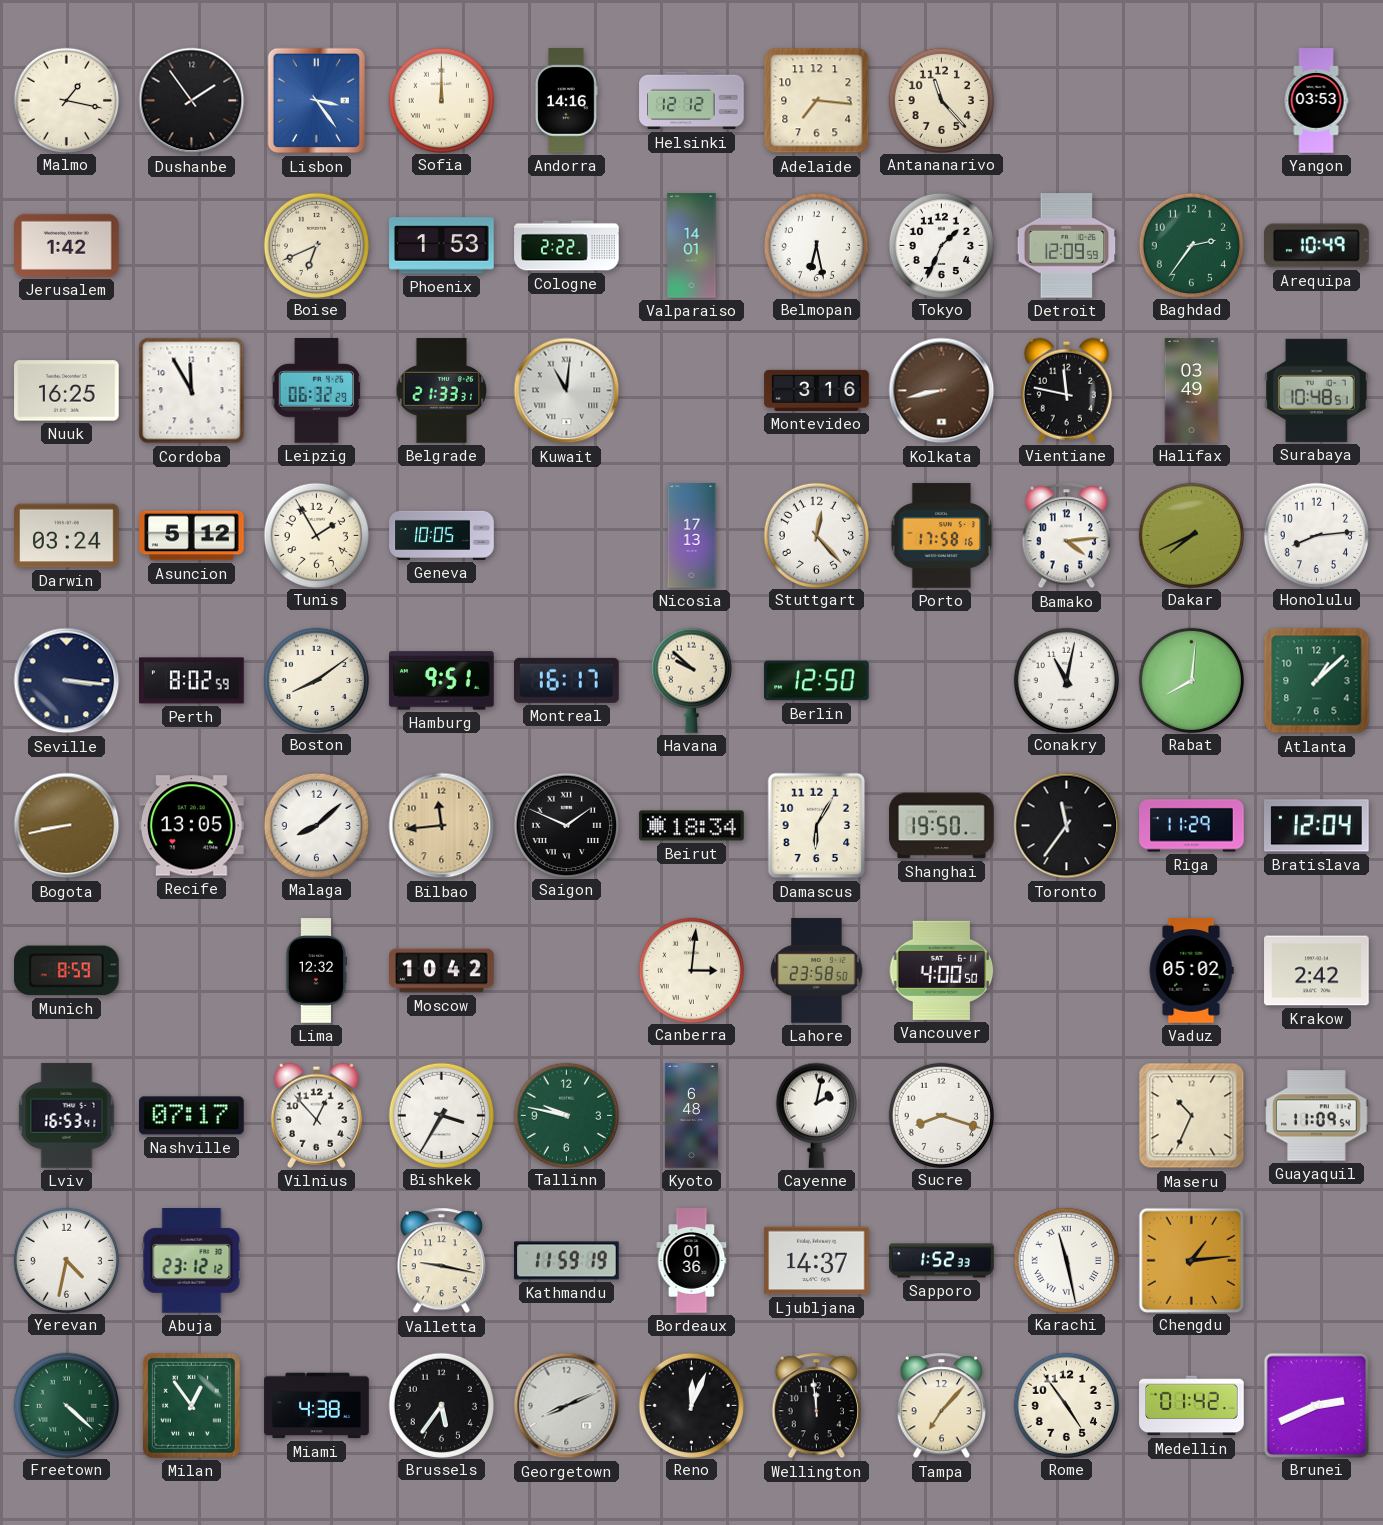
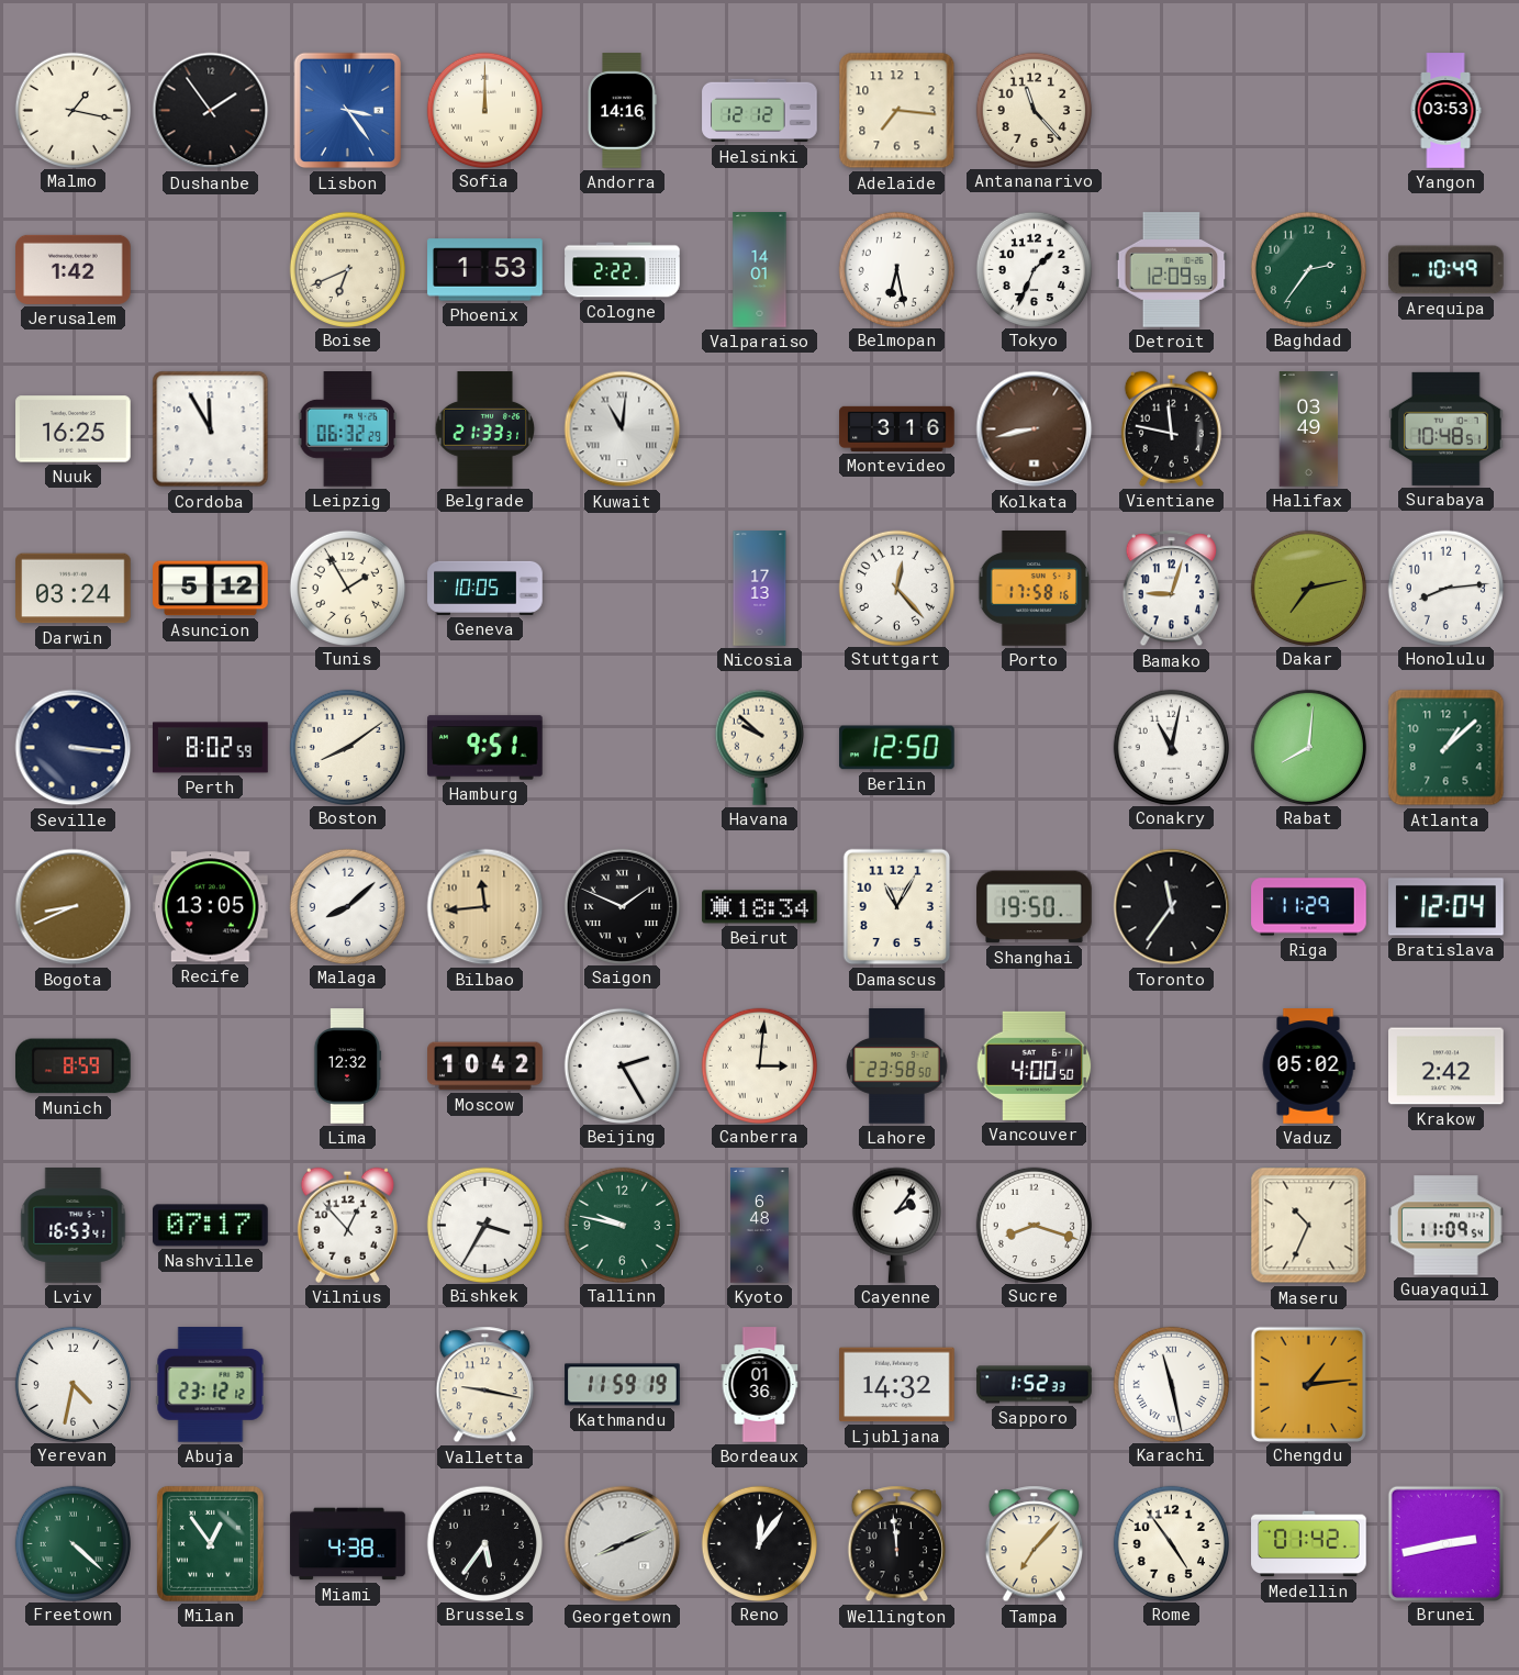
Bamako: 4:14 -> 9:03 (1171, 589)
Dakar: 7:41 -> 7:13 (1308, 588)
Montreal: 16:17 -> none (567, 680)
Bogota: 8:43 -> 8:41 (74, 907)
Damascus: 6:05 -> 11:05 (897, 907)
Beijing: none -> 2:25 (622, 1065)
Cayenne: 2:02 -> 2:06 (896, 1225)
Ljubljana: 14:37 -> 14:32 (897, 1385)
Reno: 12:04 -> 12:06 (759, 1543)
Brunei: 2:41 -> 2:43 (1445, 1543)
